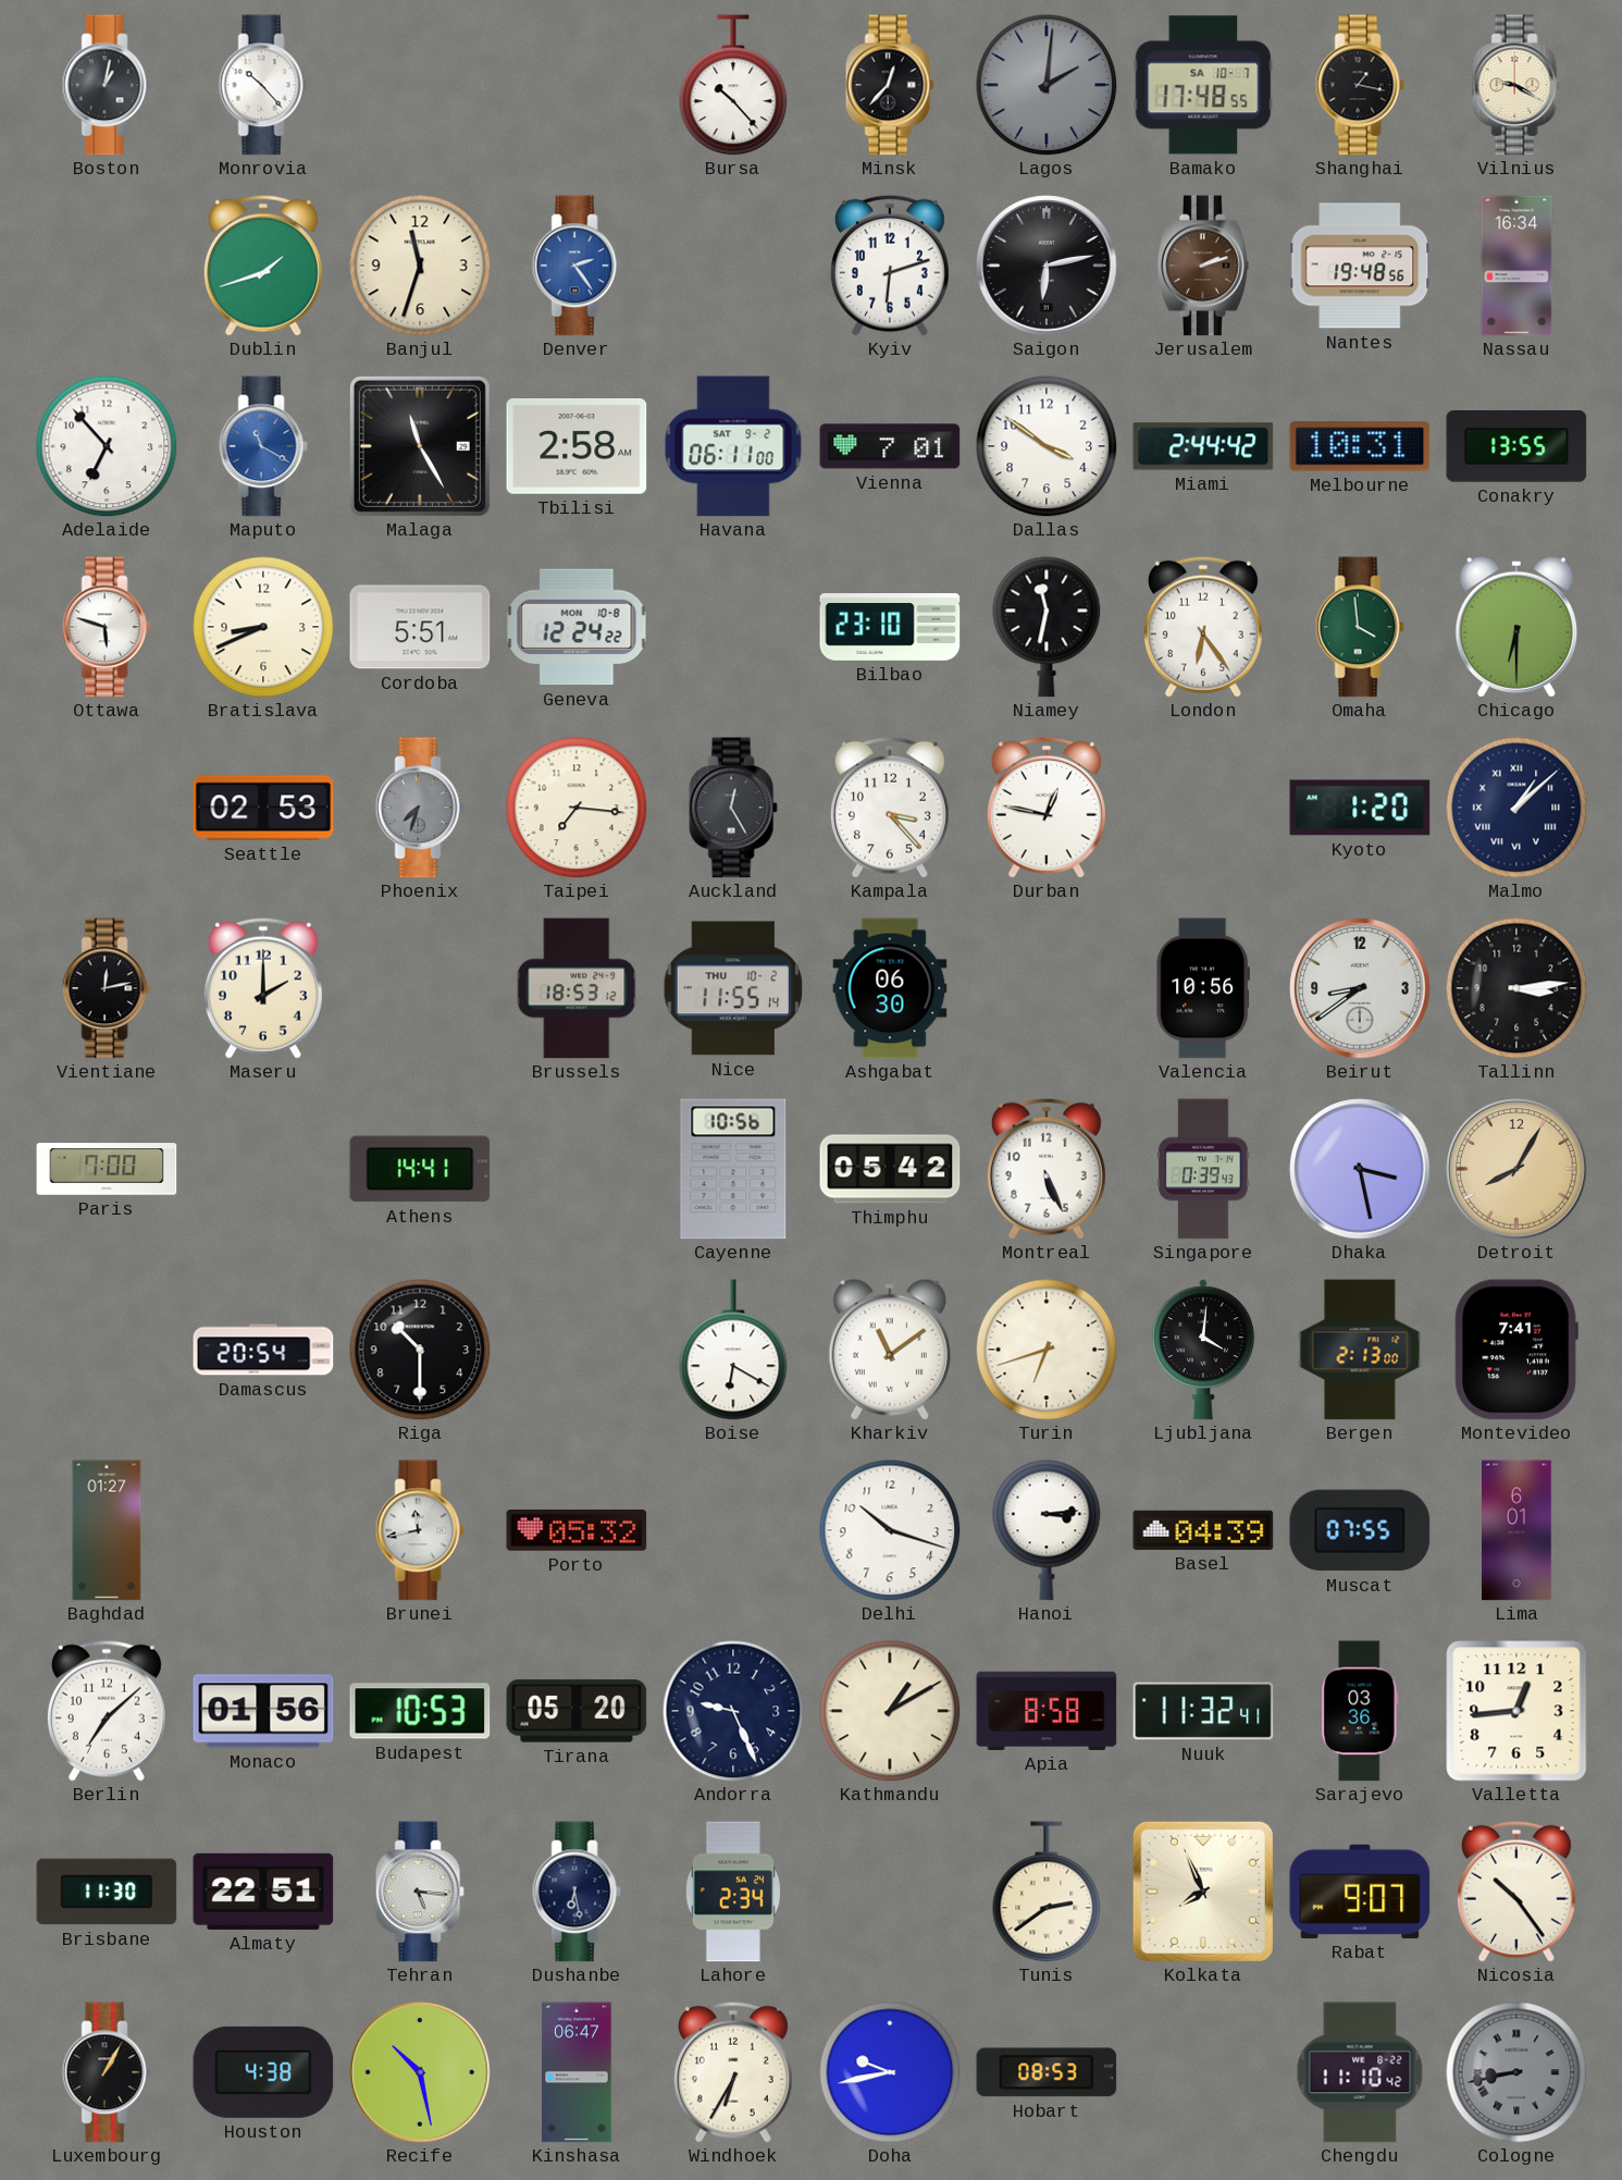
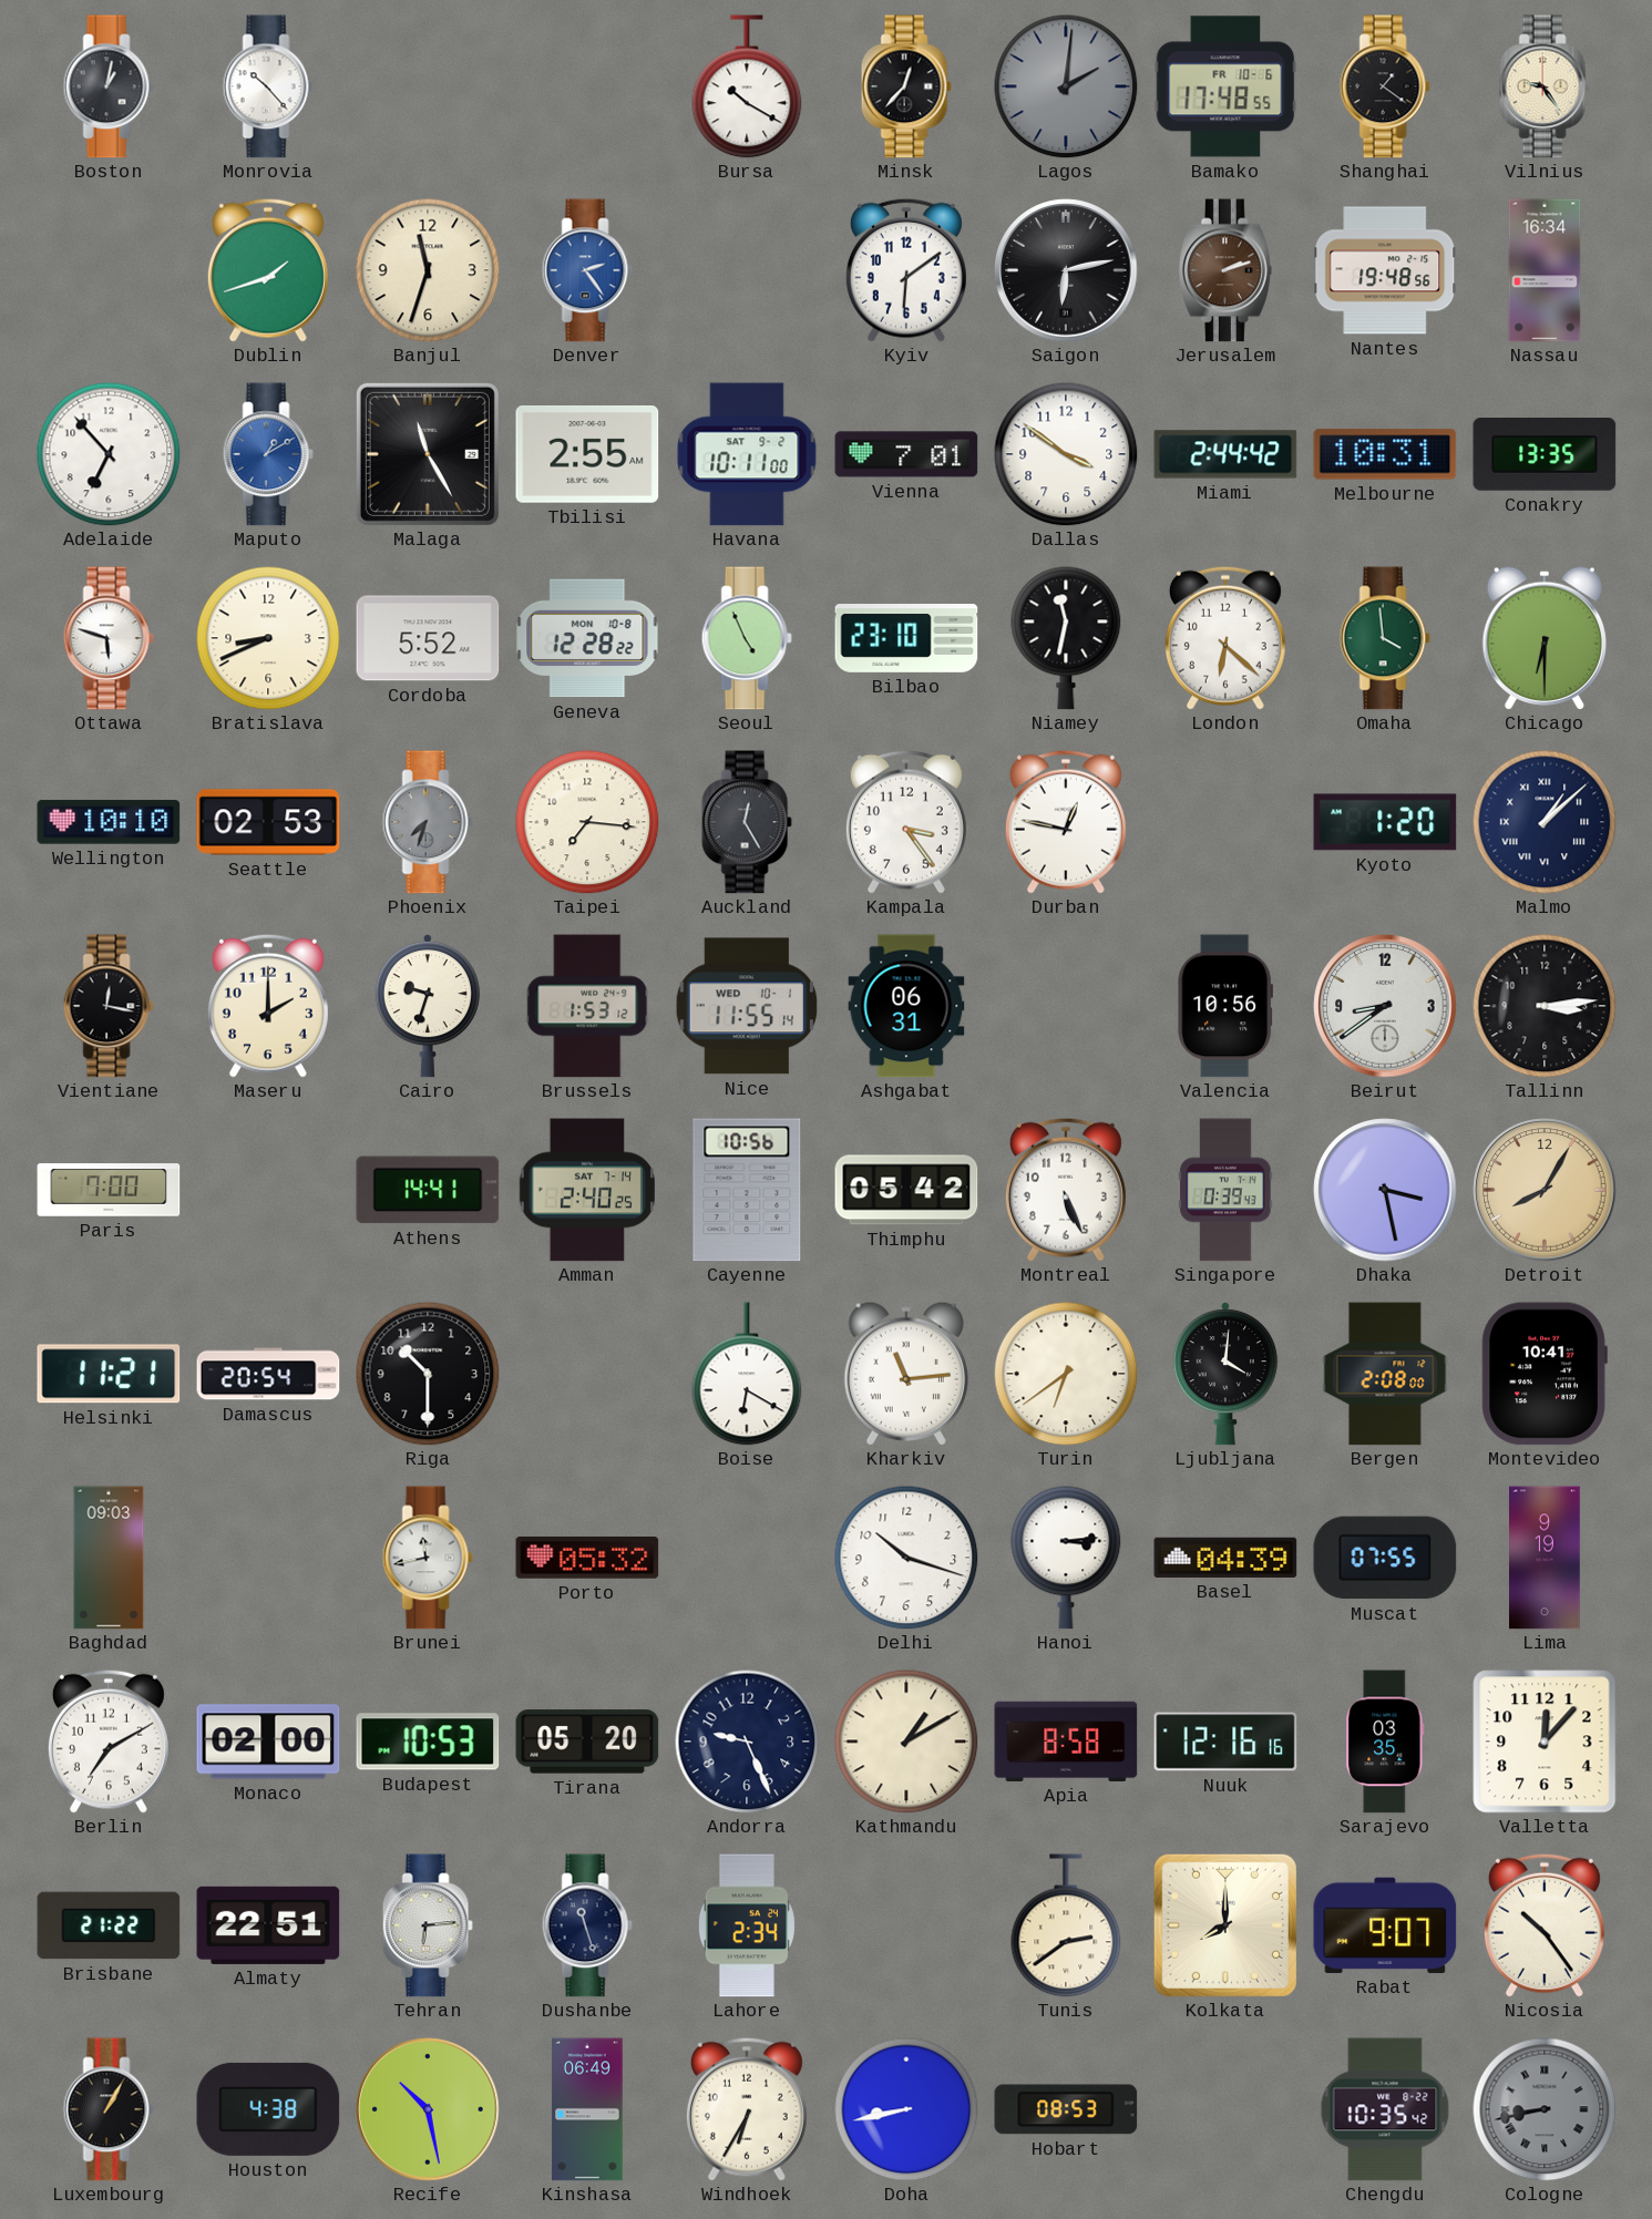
Bursa: 10:23 -> 10:20 (747, 86)
Bamako date: SA 10-7 -> FR 10-6 (1225, 86)
Shanghai: 1:17 -> 1:21 (1385, 86)
Vilnius: 9:20 -> 9:24 (1545, 86)
Kyiv: 6:12 -> 6:09 (906, 270)
Maputo: 11:20 -> 1:10 (268, 454)
Tbilisi: 2:58 -> 2:55 (587, 455)
Havana: 06:11 -> 10:11 (747, 454)
Conakry: 13:55 -> 13:35 (1545, 455)
Cordoba: 5:51 -> 5:52 (428, 638)
Geneva: 12:24 -> 12:28 (587, 638)
Seoul: none -> 4:56 (747, 638)
London: 6:24 -> 6:22 (1225, 638)
Wellington: none -> 10:10 (109, 822)
Kampala: 3:23 -> 3:24 (906, 822)
Vientiane: 12:13 -> 12:17 (109, 1006)
Cairo: none -> 9:33 (428, 1006)
Brussels: 18:53 -> 1:53 (587, 1006)
Nice date: THU 10-2 -> WED 10-1 (747, 1006)
Ashgabat: 06:30 -> 06:31 (906, 1006)
Amman: none -> 2:40 (586, 1190)
Helsinki: none -> 11:21 (109, 1374)
Kharkiv: 11:09 -> 11:14 (906, 1374)
Turin: 6:42 -> 6:39 (1066, 1374)
Bergen: 2:13 -> 2:08 (1385, 1374)
Montevideo: 7:41 -> 10:41 (1545, 1374)
Baghdad: 01:27 -> 09:03 (109, 1558)
Lima: 6:01 -> 9:19 (1546, 1558)
Berlin: 7:08 -> 7:10 (109, 1742)
Monaco: 01:56 -> 02:00 (268, 1742)
Nuuk: 11:32 -> 12:16 (1225, 1742)
Sarajevo: 03:36 -> 03:35 (1385, 1742)
Valletta: 12:44 -> 12:07 (1545, 1742)
Brisbane: 11:30 -> 21:22 (109, 1925)
Tehran: 5:16 -> 6:14 (428, 1925)
Dushanbe: 6:28 -> 11:27 (587, 1925)
Kolkata: 7:56 -> 8:00 (1225, 1925)
Kinshasa: 06:47 -> 06:49 (587, 2109)
Doha: 9:43 -> 8:43 (906, 2109)
Chengdu: 11:10 -> 10:35 (1385, 2109)
